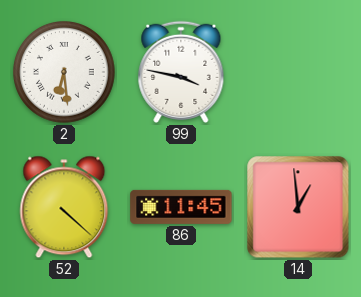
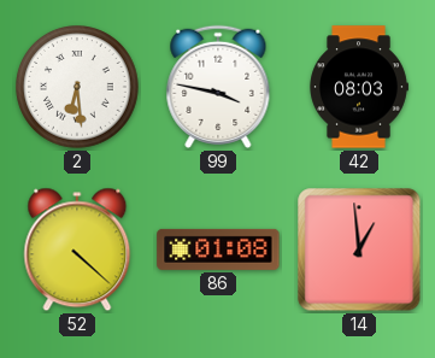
42: none -> 08:03 (359, 87)
86: 11:45 -> 01:08 (218, 250)
